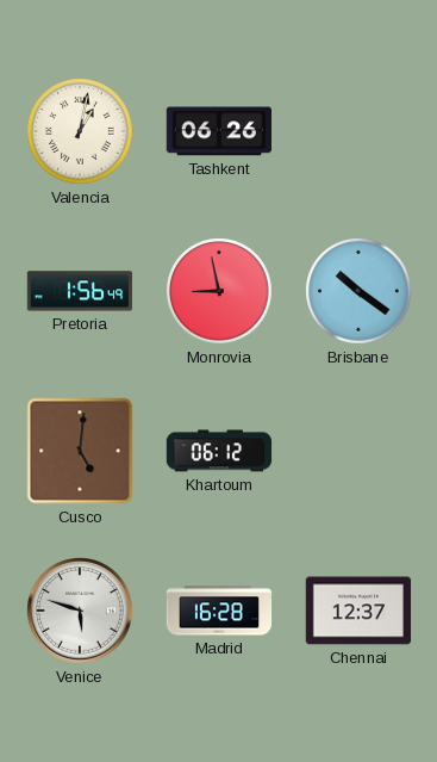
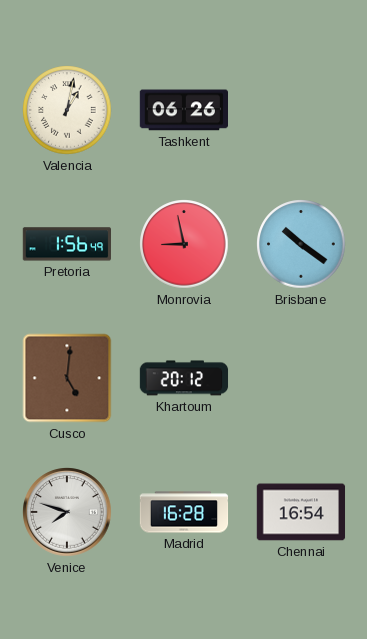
Khartoum: 06:12 -> 20:12 (184, 378)
Venice: 5:48 -> 7:48 (67, 512)
Chennai: 12:37 -> 16:54 (301, 512)
